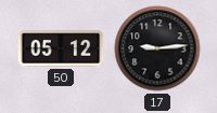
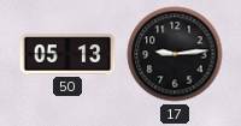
50: 05:12 -> 05:13 (67, 54)
